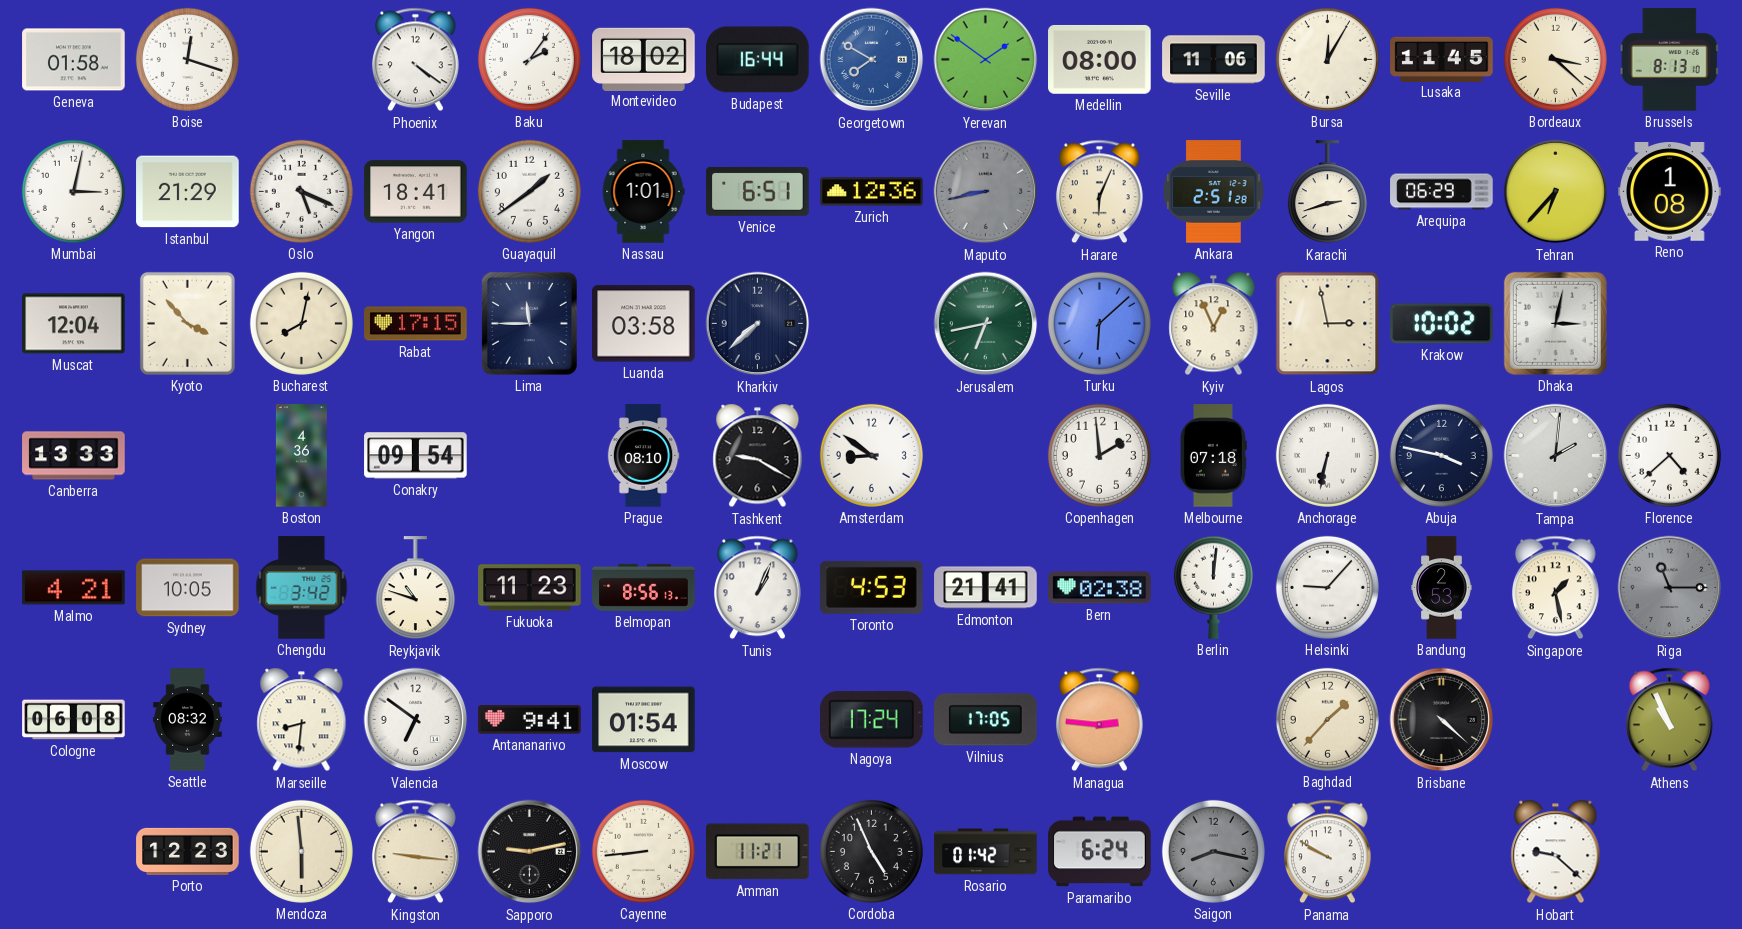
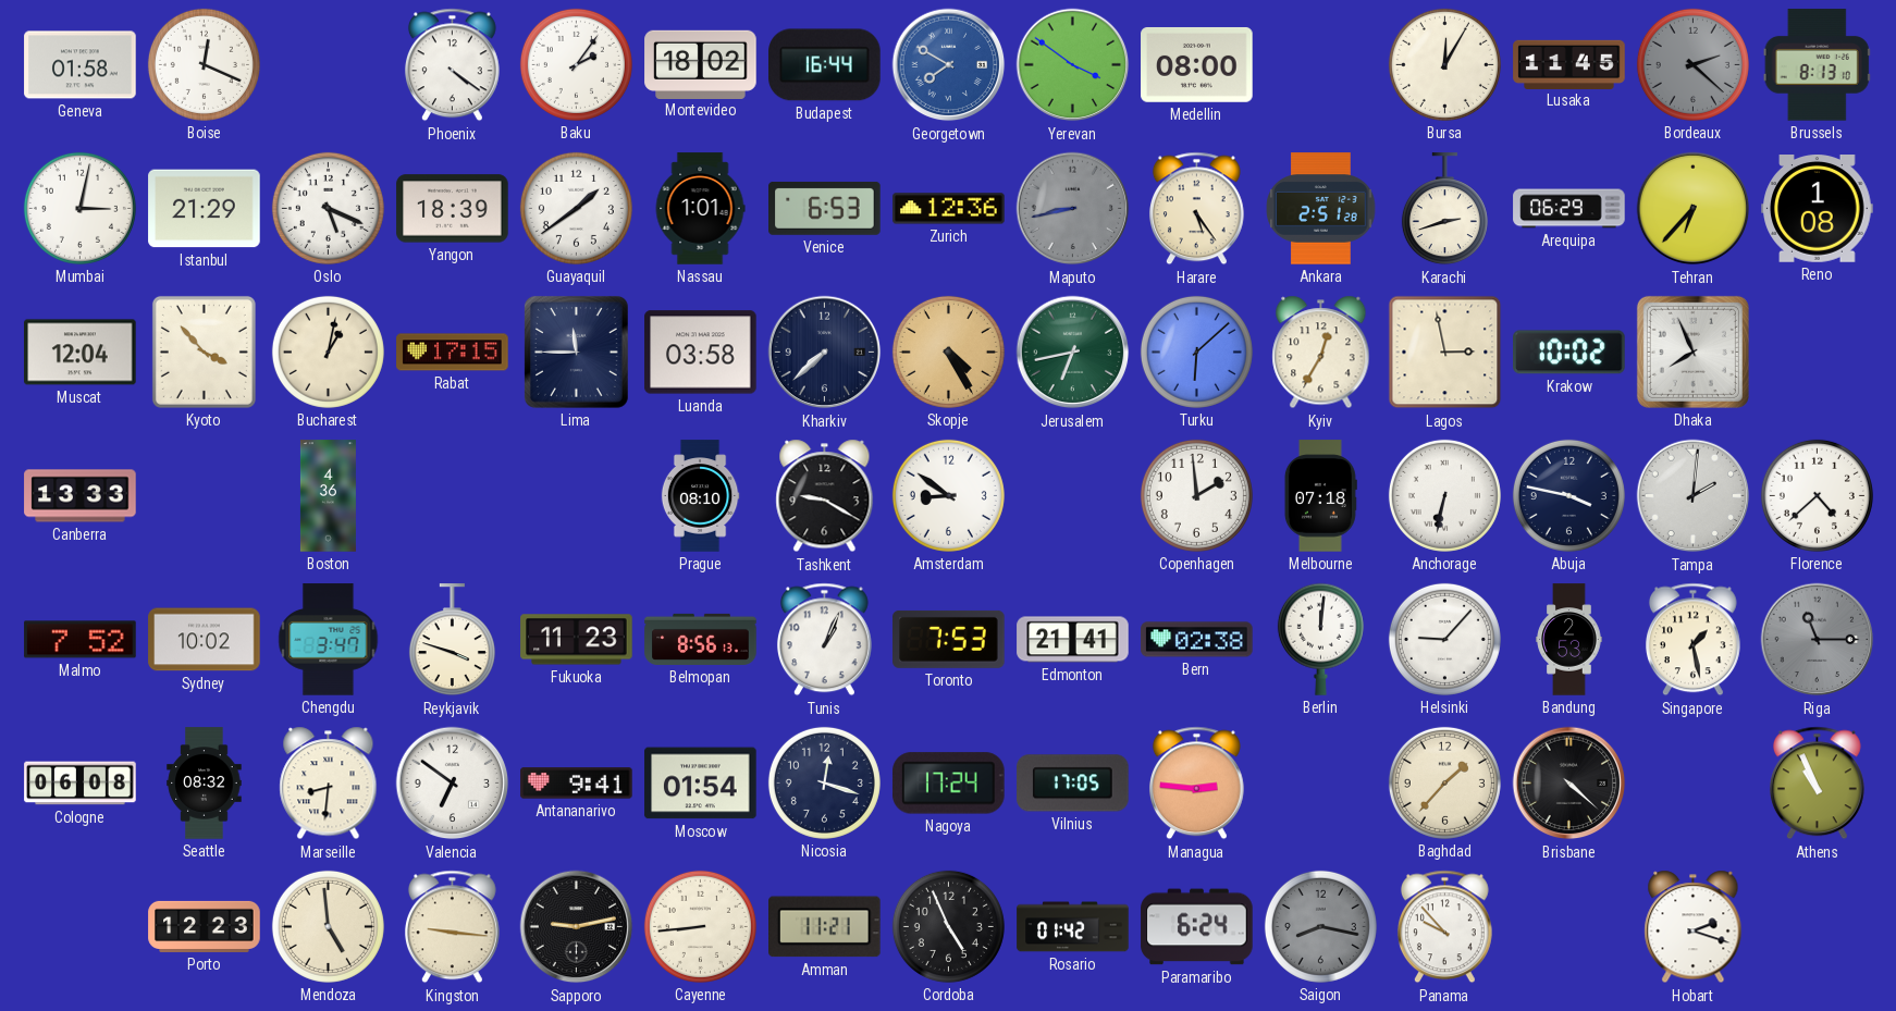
Boise: 12:18 -> 12:19 (204, 64)
Yerevan: 1:51 -> 3:51 (1073, 65)
Seville: 11:06 -> none (1214, 60)
Bordeaux: 3:22 -> 2:22 (1692, 64)
Bordeaux dial: cream -> grey (1692, 64)
Yangon: 18:41 -> 18:39 (453, 209)
Venice: 6:51 -> 6:53 (825, 208)
Harare: 6:04 -> 5:24 (1196, 209)
Bucharest: 8:02 -> 1:02 (328, 352)
Skopje: none -> 4:25 (948, 352)
Kyiv: 12:56 -> 12:35 (1321, 353)
Dhaka: 3:02 -> 7:56 (1692, 352)
Conakry: 09:54 -> none (416, 456)
Malmo: 4:21 -> 7:52 (81, 640)
Sydney: 10:05 -> 10:02 (205, 640)
Chengdu: 3:42 -> 3:47 (329, 640)
Reykjavik: 10:48 -> 3:48 (452, 640)
Toronto: 4:53 -> 7:53 (949, 639)
Nicosia: none -> 12:18 (824, 782)
Mendoza: 5:59 -> 4:59 (328, 926)
Panama: 9:50 -> 9:53 (1444, 927)
Hobart: 9:22 -> 2:18 (1694, 927)
